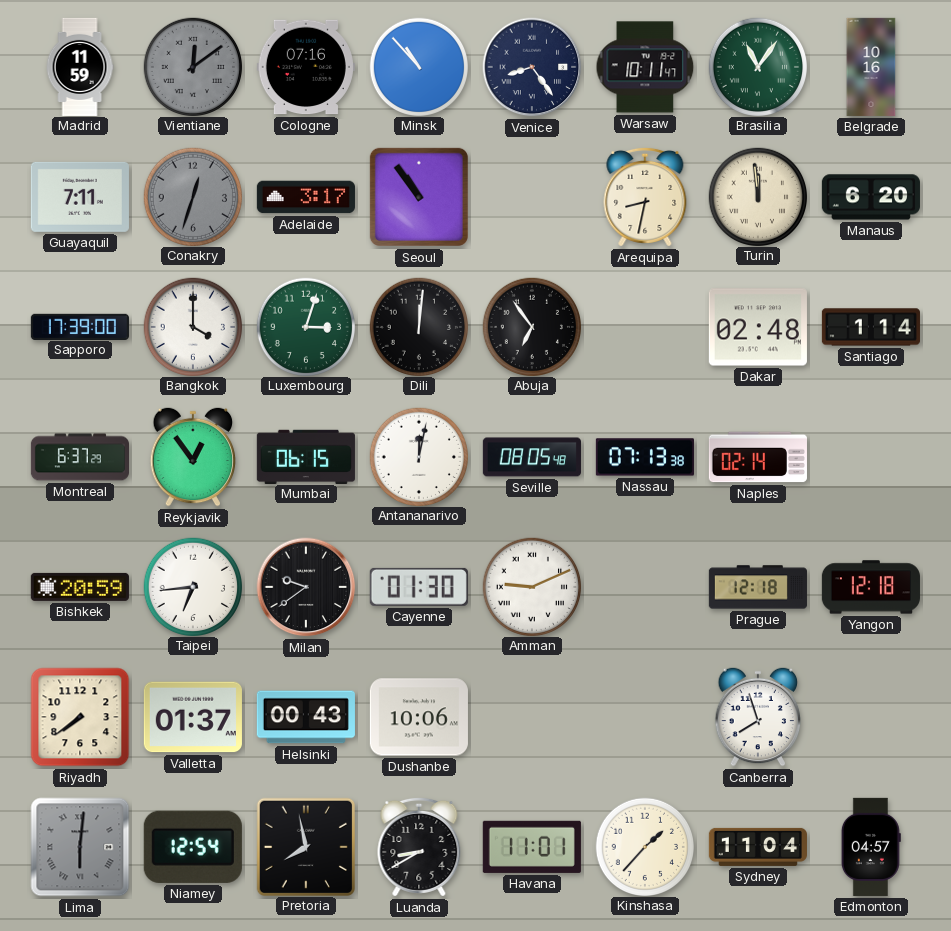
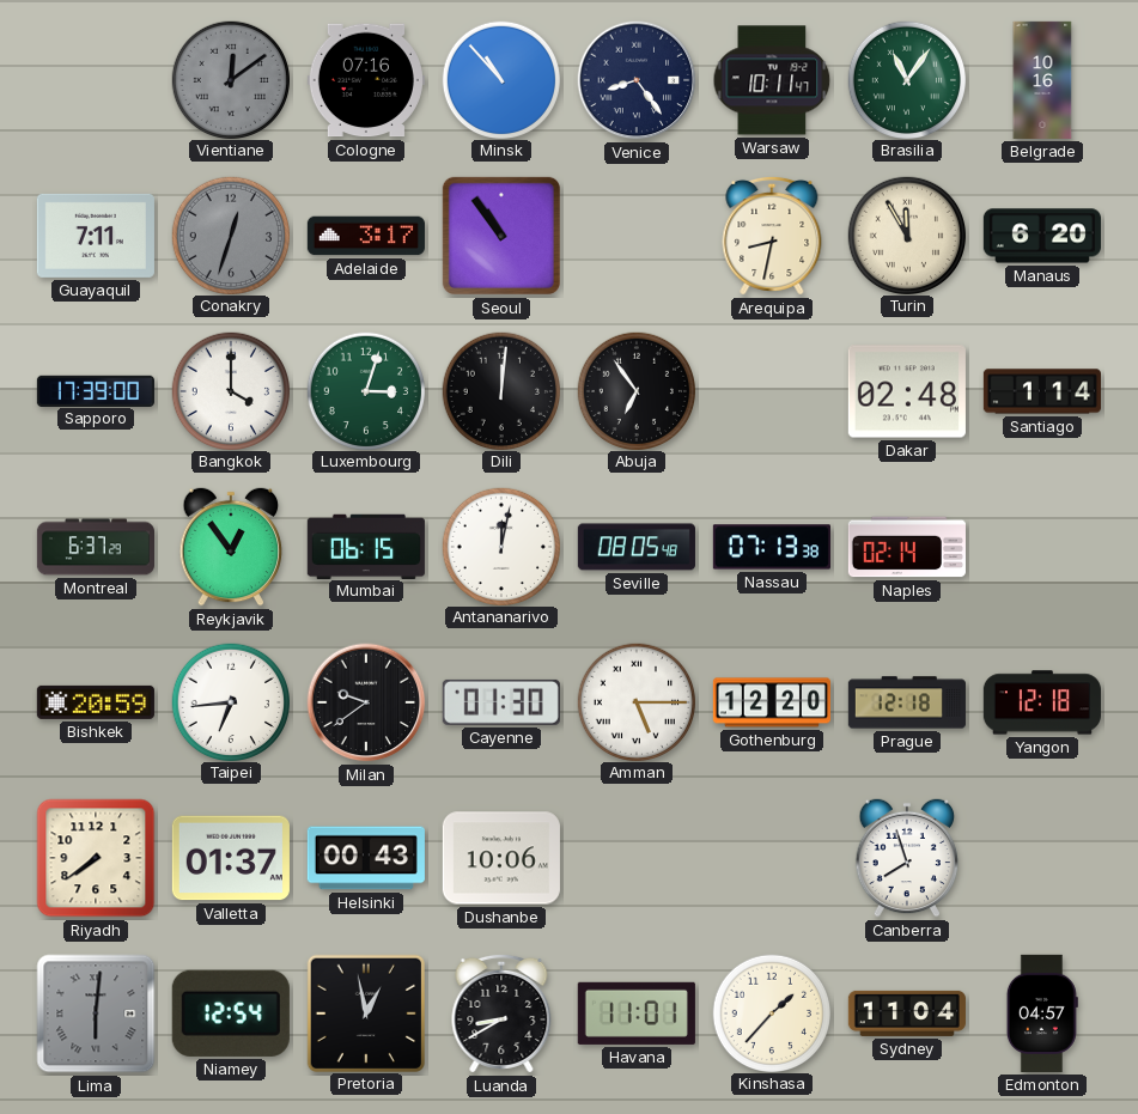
Madrid: 11:59 -> none (80, 66)
Turin: 11:59 -> 11:55 (906, 235)
Amman: 9:11 -> 5:15 (635, 701)
Gothenburg: none -> 12:20 (772, 702)
Pretoria: 7:58 -> 12:58 (365, 1012)
